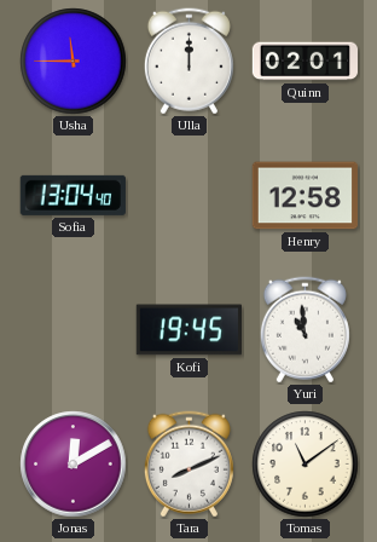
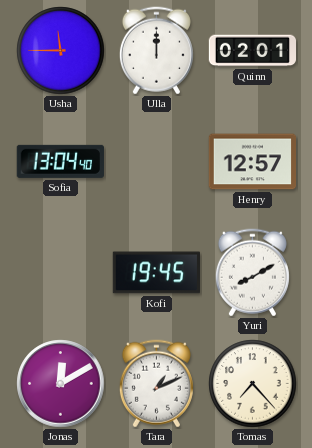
Henry: 12:58 -> 12:57 (252, 162)
Yuri: 10:59 -> 8:10 (252, 273)
Tara: 8:11 -> 1:11 (156, 384)
Tomas: 11:09 -> 7:23 (253, 384)
